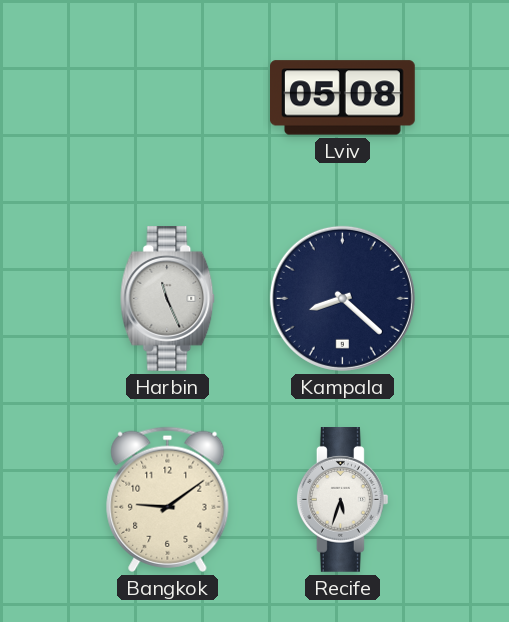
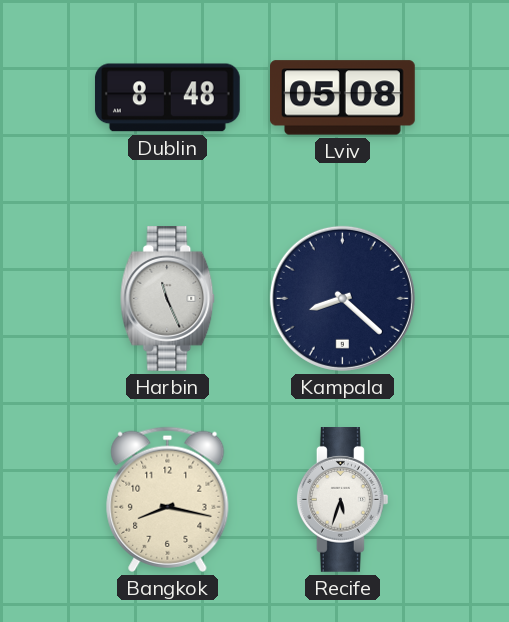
Dublin: none -> 8:48 (167, 98)
Bangkok: 9:09 -> 8:17 (168, 499)
